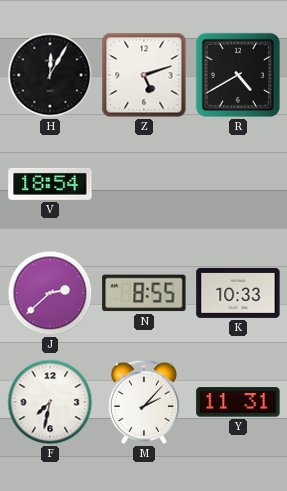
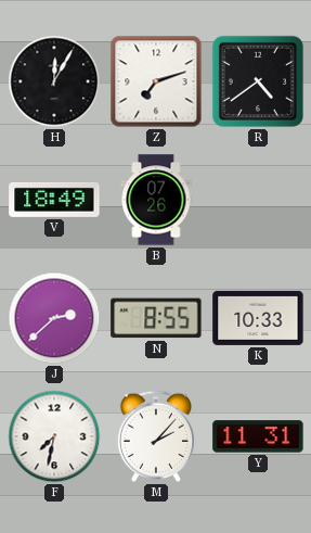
Z: 5:12 -> 7:12 (156, 81)
R: 4:40 -> 4:39 (258, 81)
V: 18:54 -> 18:49 (54, 200)
B: none -> 07:26 (156, 200)
